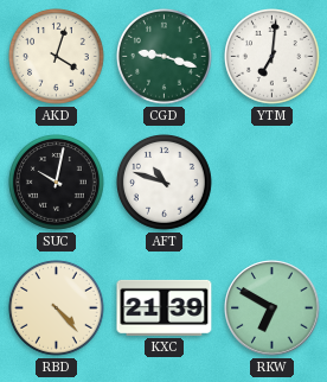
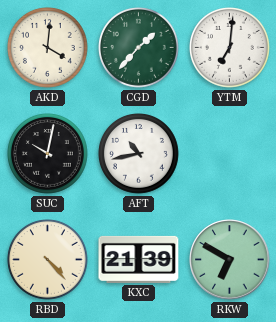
AKD: 4:03 -> 4:01 (48, 48)
CGD: 9:18 -> 1:37 (139, 48)
AFT: 10:48 -> 10:43 (139, 154)
